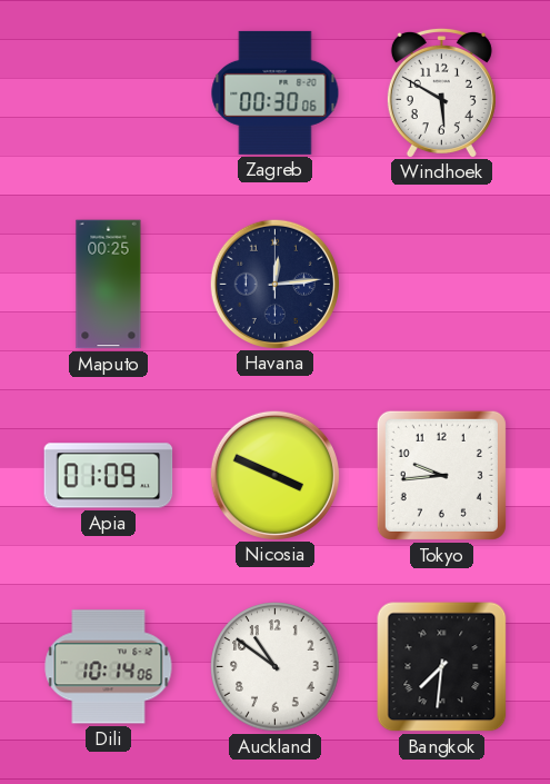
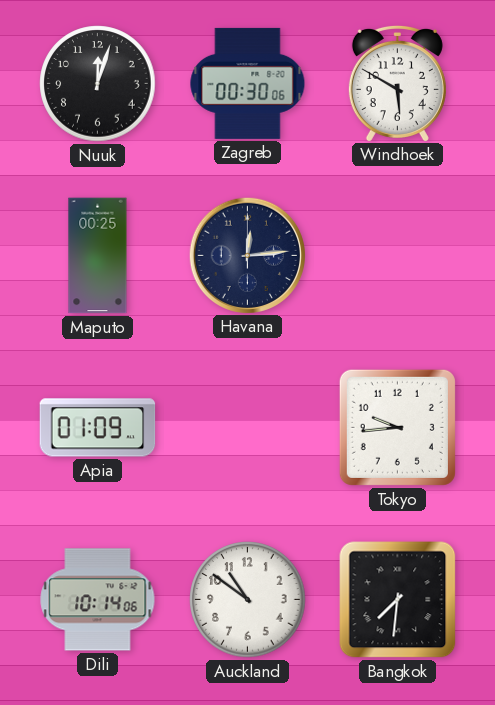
Nuuk: none -> 12:03 (98, 84)
Nicosia: 3:49 -> none (274, 475)
